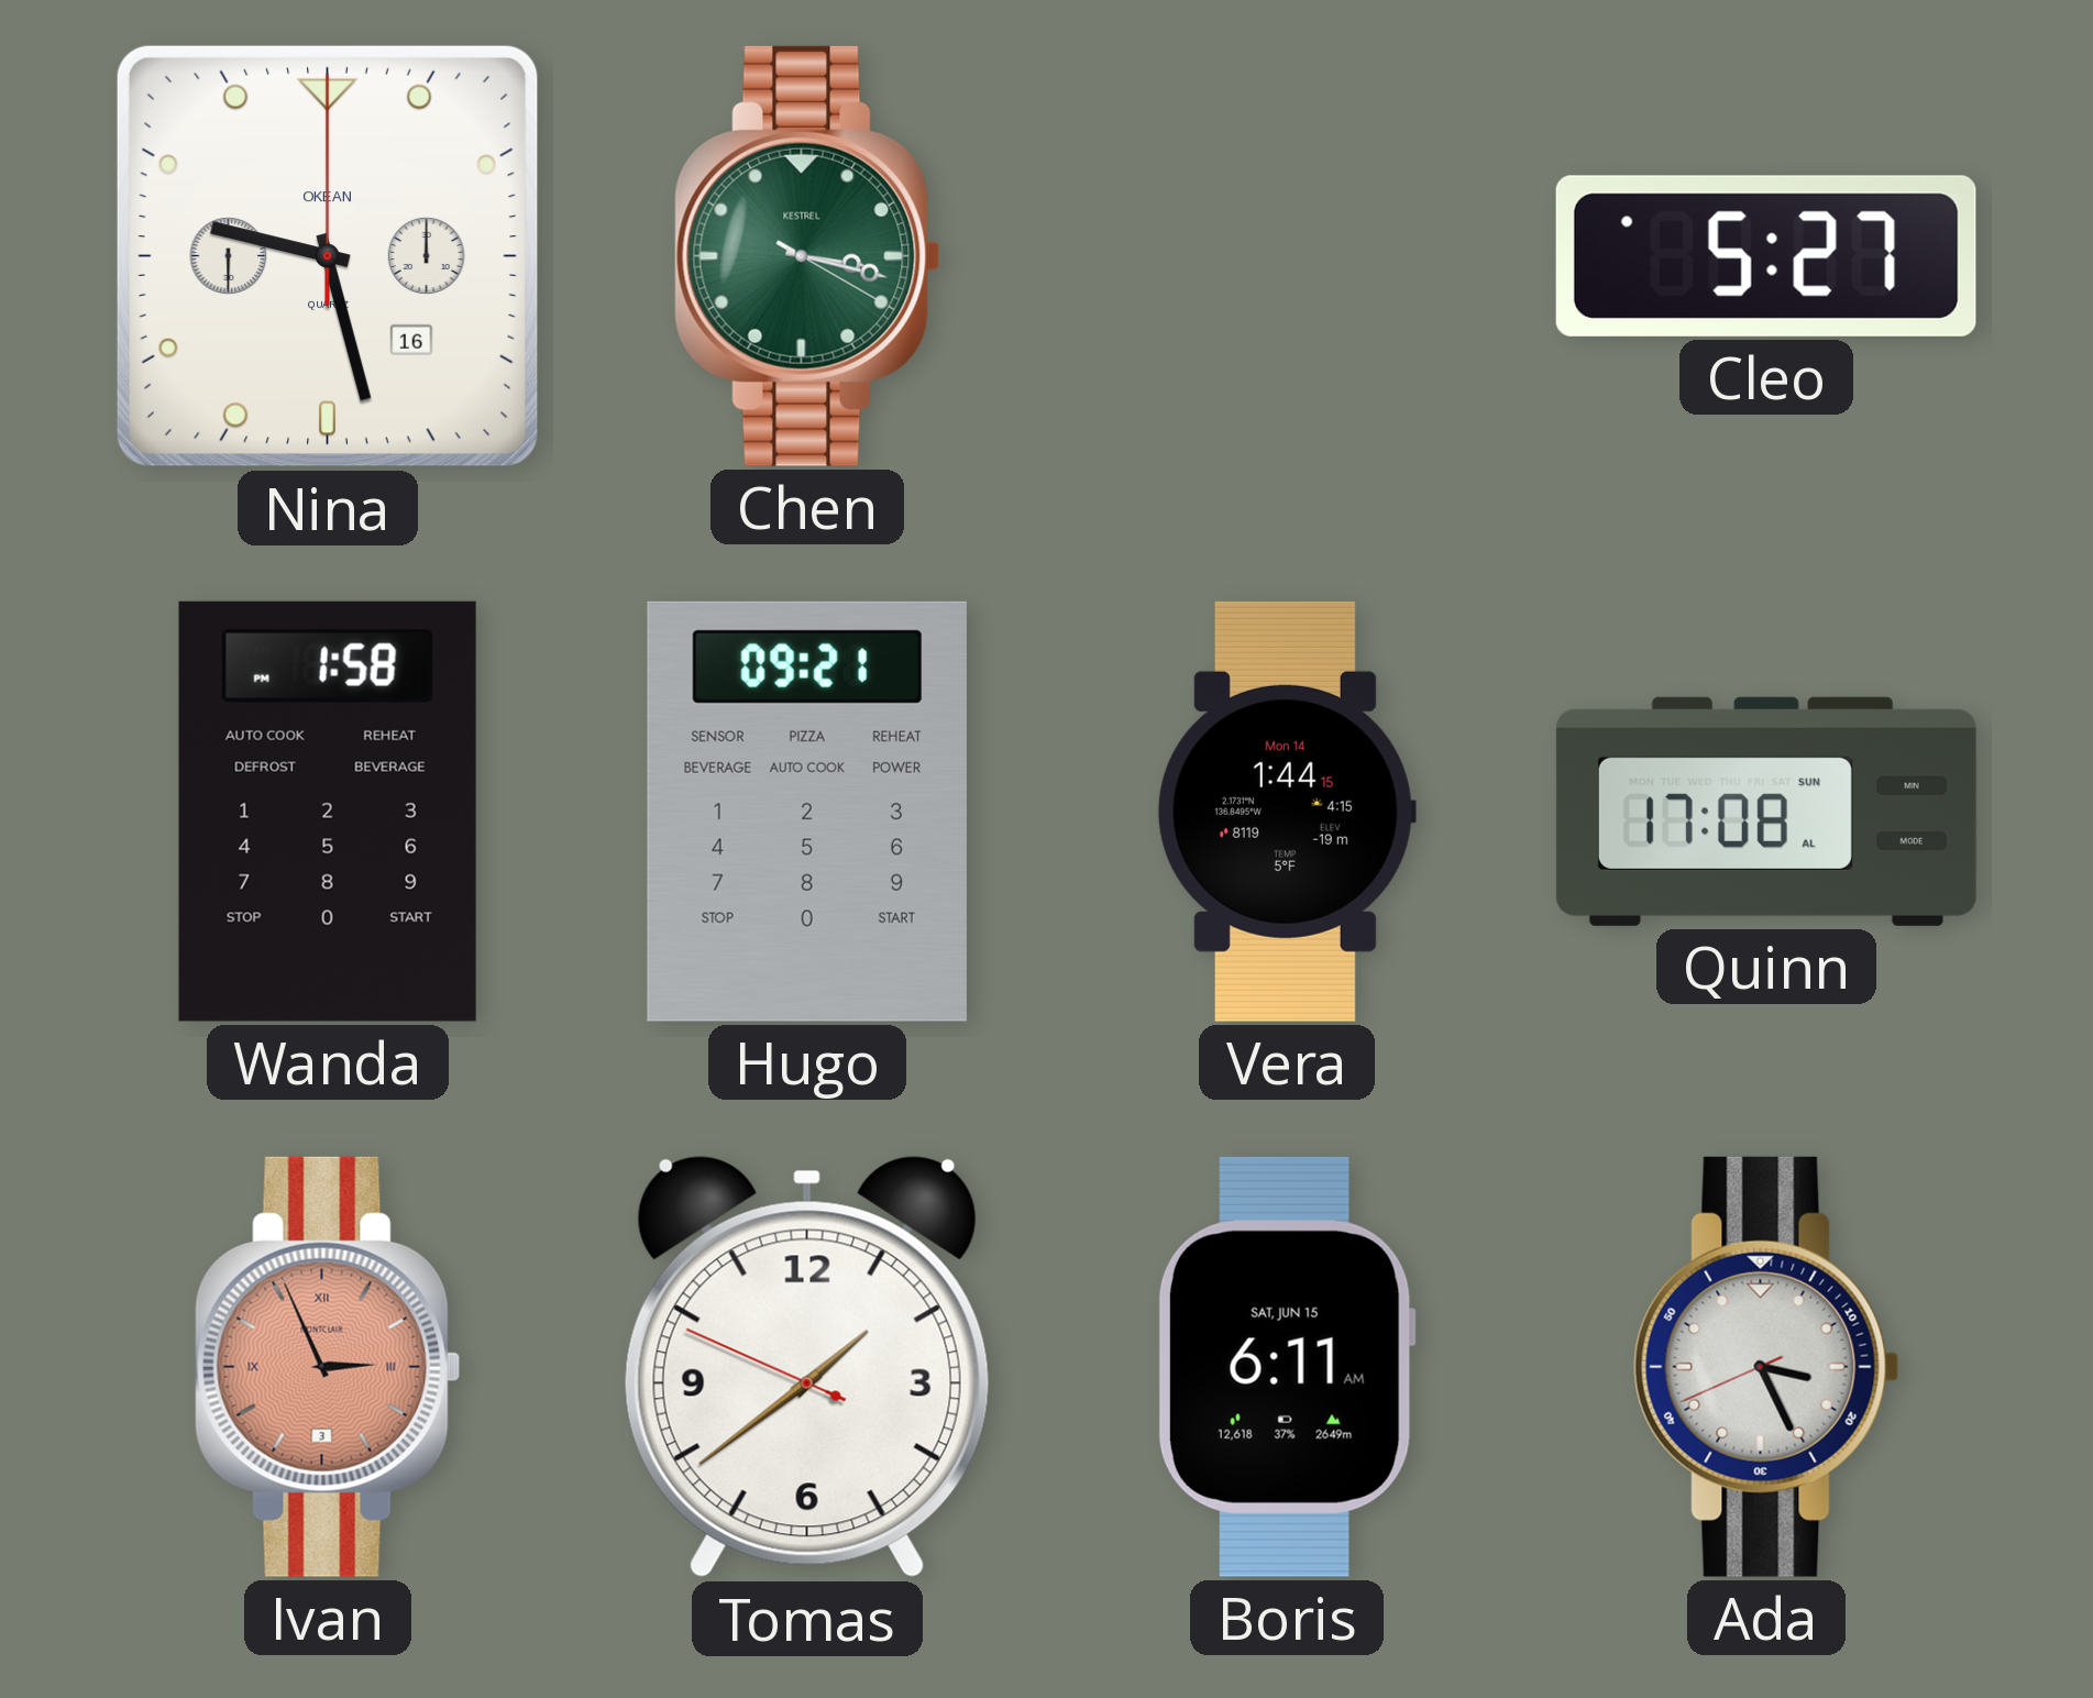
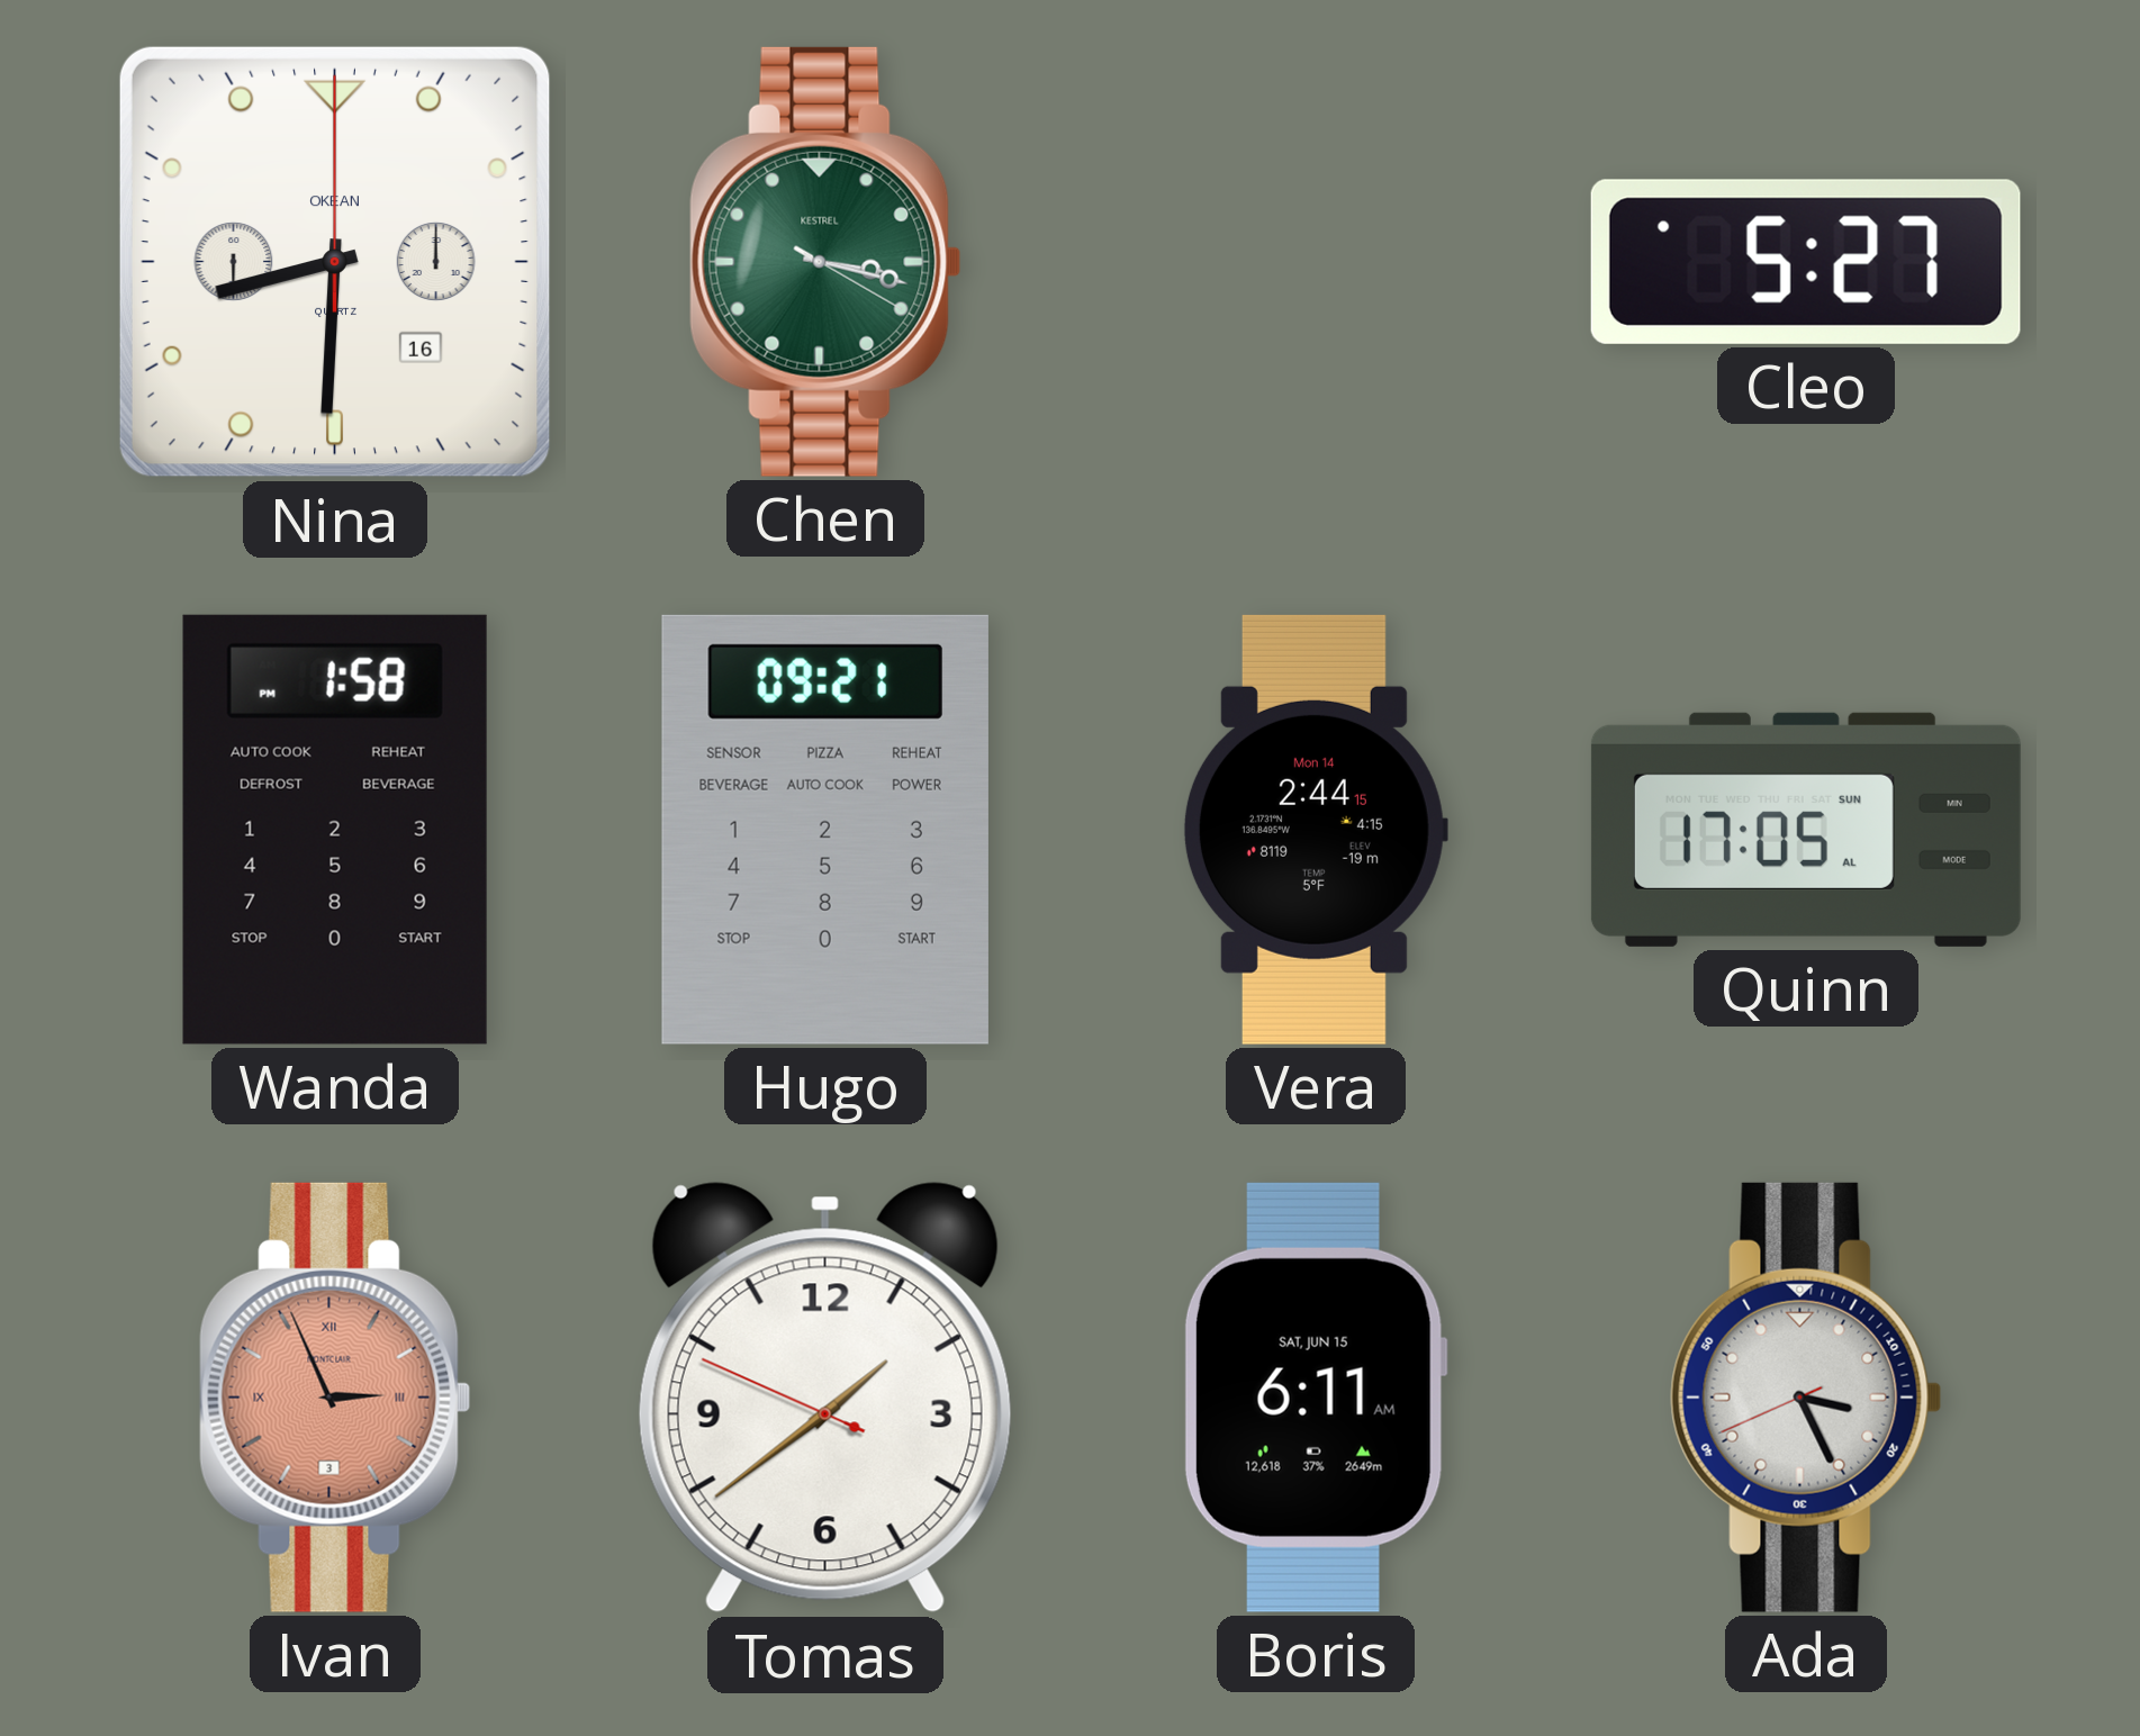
Nina: 9:27 -> 8:30 (335, 262)
Vera: 1:44 -> 2:44 (1315, 830)
Quinn: 17:08 -> 17:05 (1806, 830)
